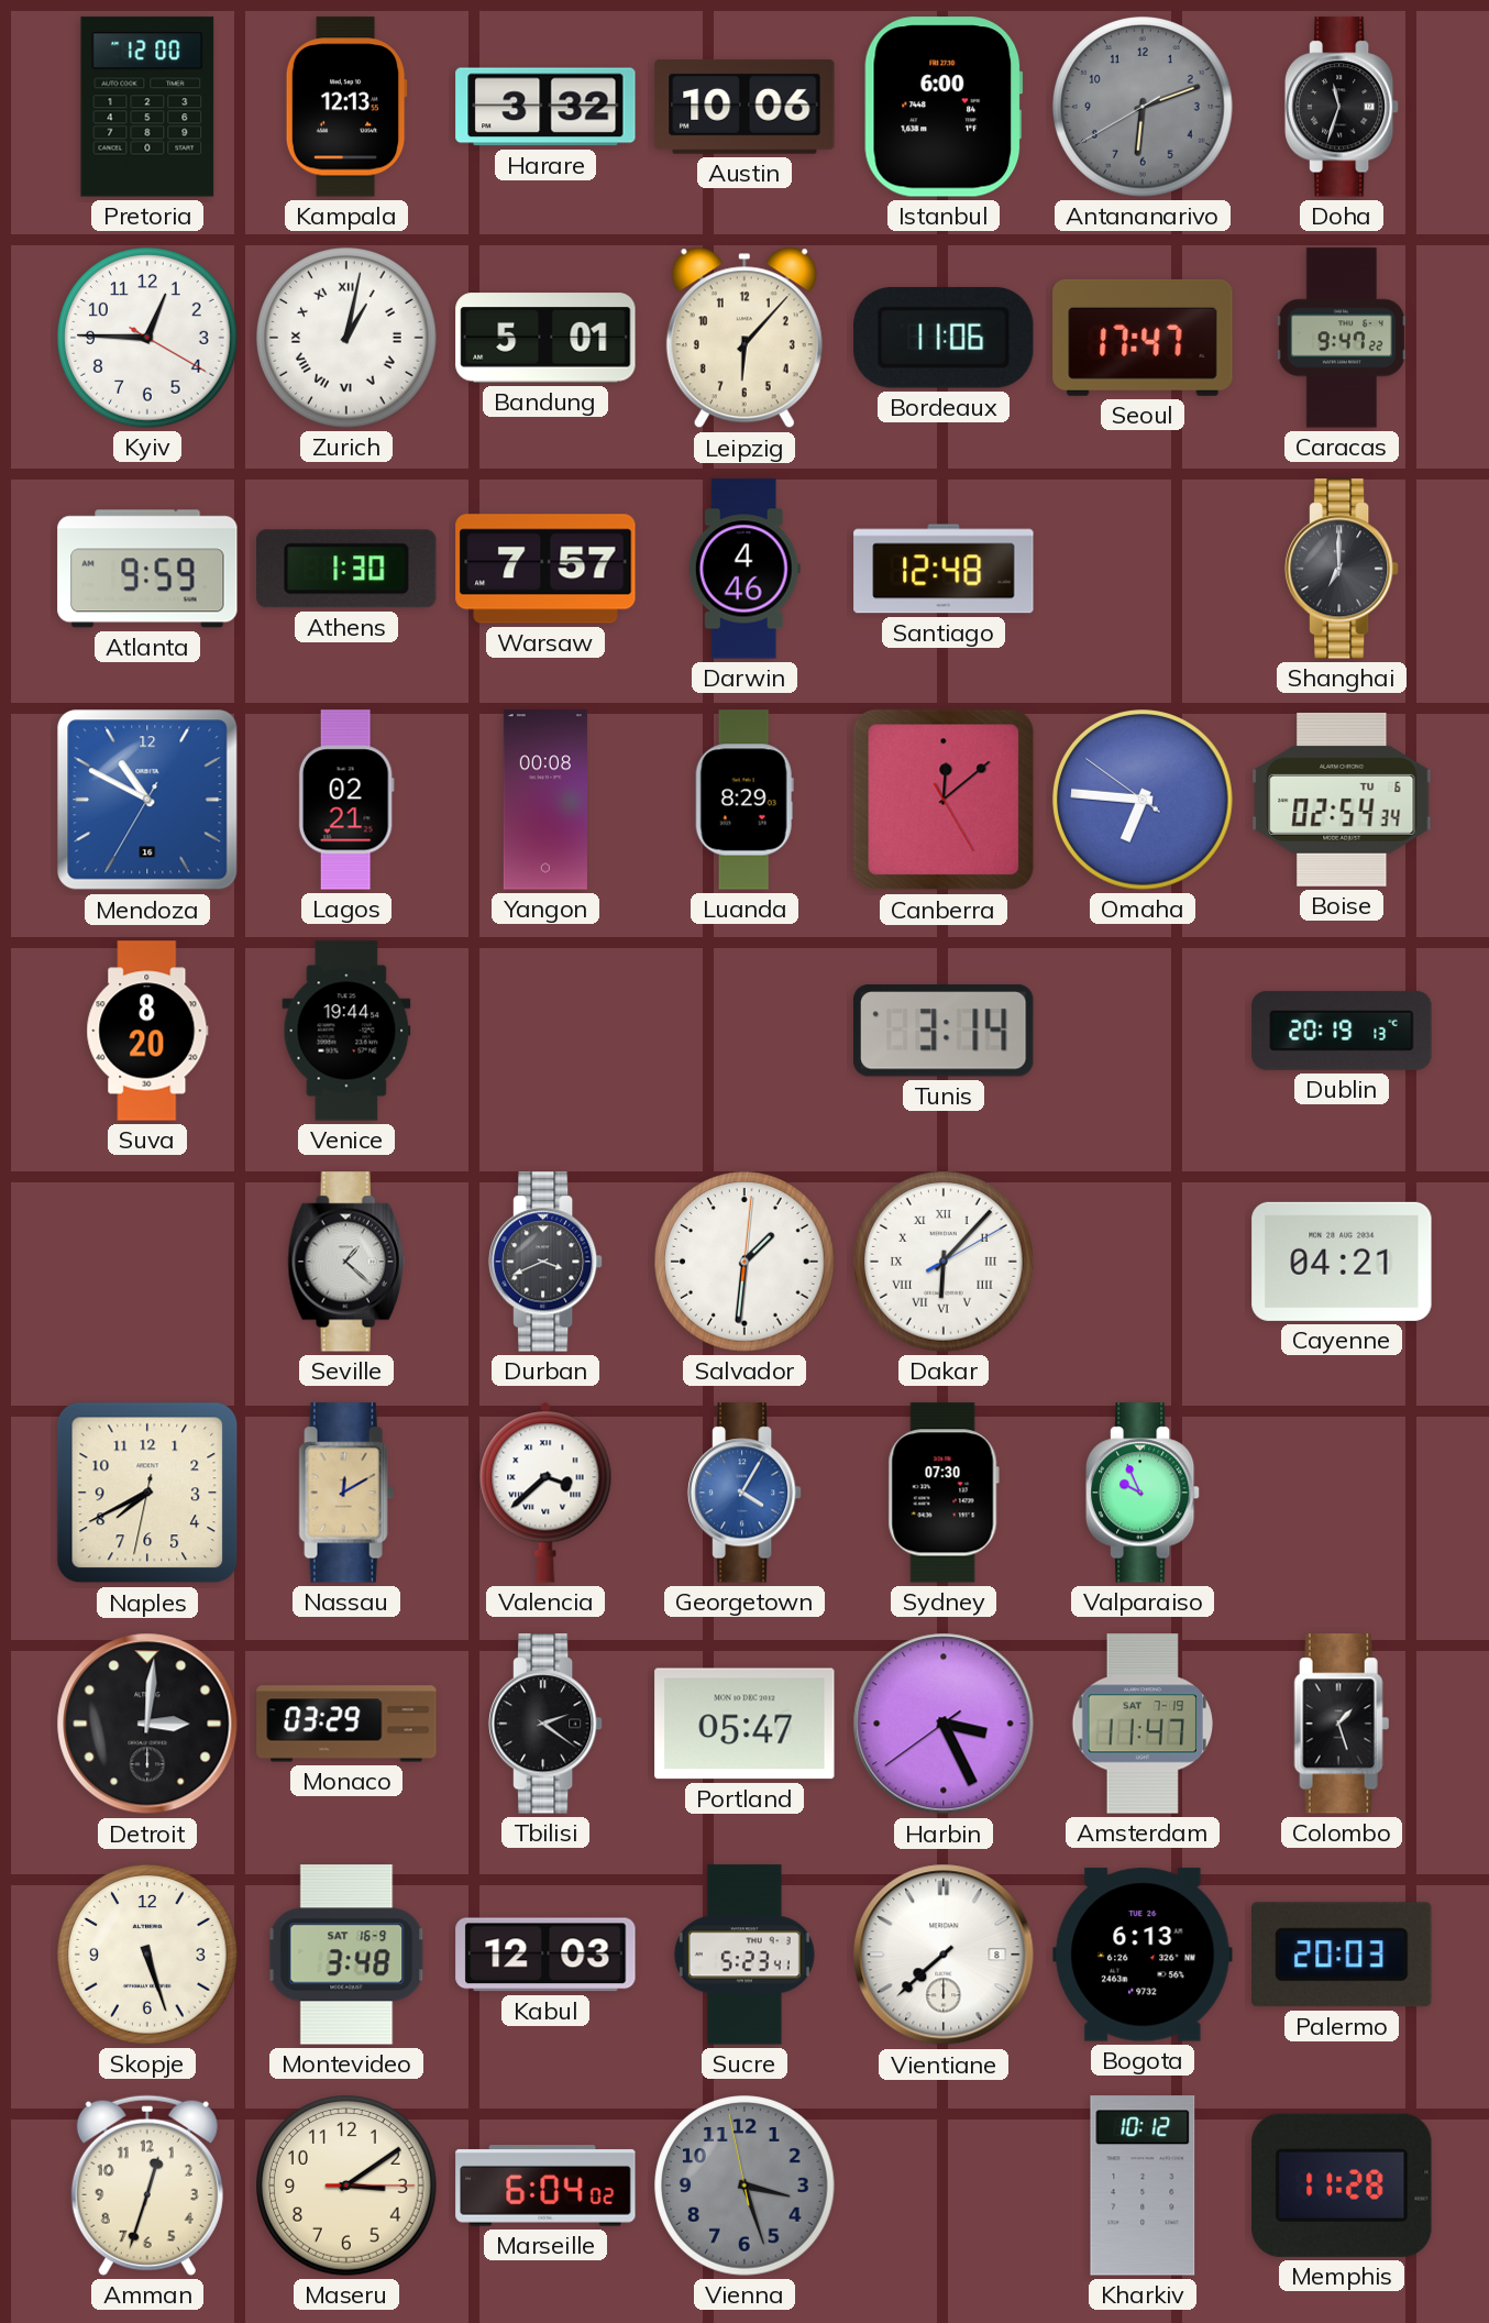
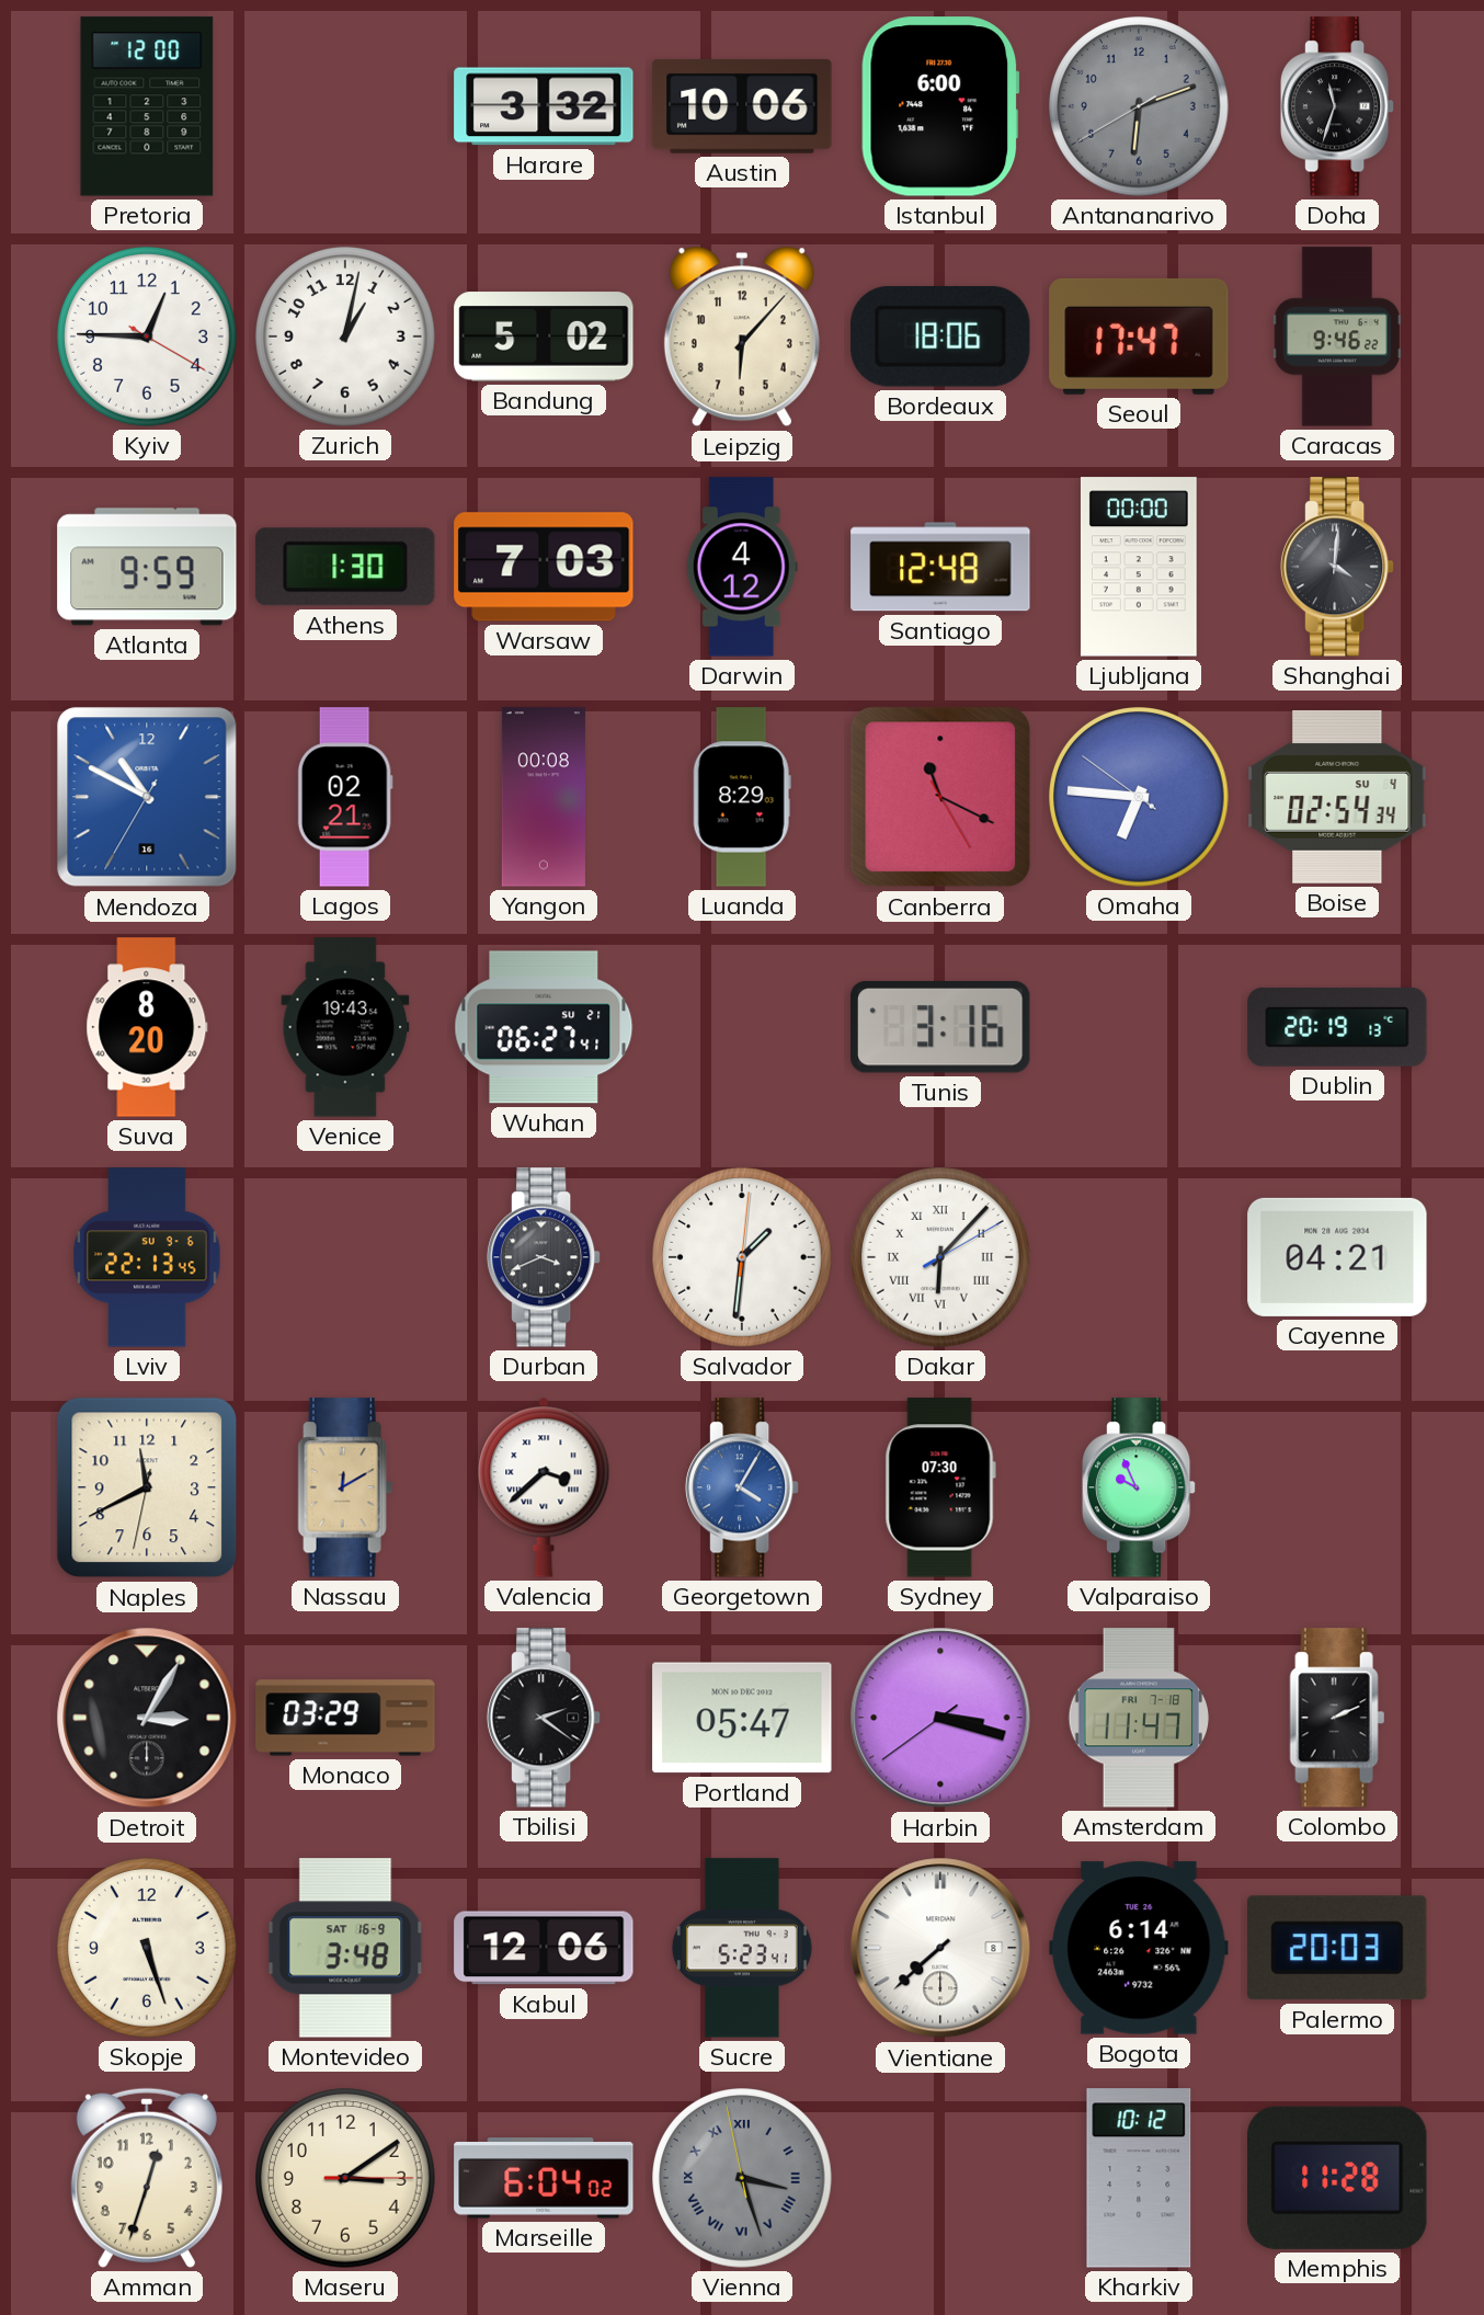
Kampala: 12:13 -> none (346, 107)
Zurich numerals: Roman -> Arabic (345, 337)
Bandung: 5:01 -> 5:02 (544, 337)
Bordeaux: 11:06 -> 18:06 (940, 337)
Caracas: 9:47 -> 9:46 (1336, 337)
Warsaw: 7:57 -> 7:03 (544, 567)
Darwin: 4:46 -> 4:12 (742, 567)
Ljubljana: none -> 00:00 (1139, 567)
Shanghai: 7:00 -> 4:01 (1337, 567)
Canberra: 12:08 -> 11:19 (940, 797)
Boise date: TU 6 -> SU 4 (1337, 797)
Venice: 19:44 -> 19:43 (345, 1027)
Wuhan: none -> 06:27 (544, 1027)
Tunis: 3:14 -> 3:16 (941, 1027)
Lviv: none -> 22:13 (147, 1257)
Seville: 1:22 -> none (346, 1262)
Naples: 7:40 -> 11:40 (147, 1487)
Detroit: 3:01 -> 3:05 (147, 1718)
Harbin: 3:25 -> 3:17 (940, 1718)
Amsterdam date: SAT 7-19 -> FRI 7-18 (1138, 1718)
Colombo: 1:27 -> 2:11 (1337, 1718)
Kabul: 12:03 -> 12:06 (544, 1948)
Bogota: 6:13 -> 6:14 (1139, 1948)
Vienna numerals: Arabic -> Roman (742, 2178)
